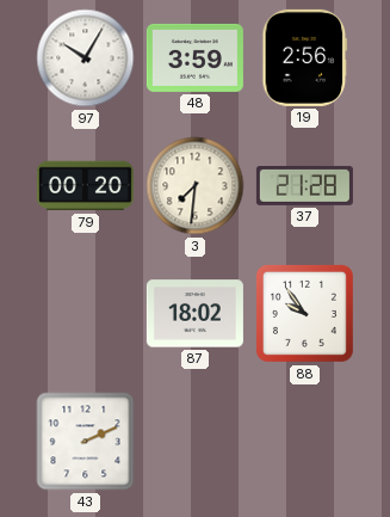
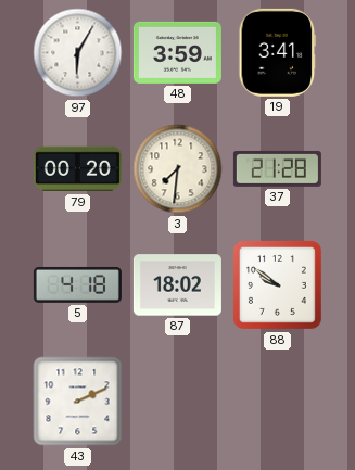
97: 10:05 -> 6:05 (78, 53)
19: 2:56 -> 3:41 (278, 52)
5: none -> 4:18 (77, 284)
88: 9:54 -> 9:51 (277, 284)
